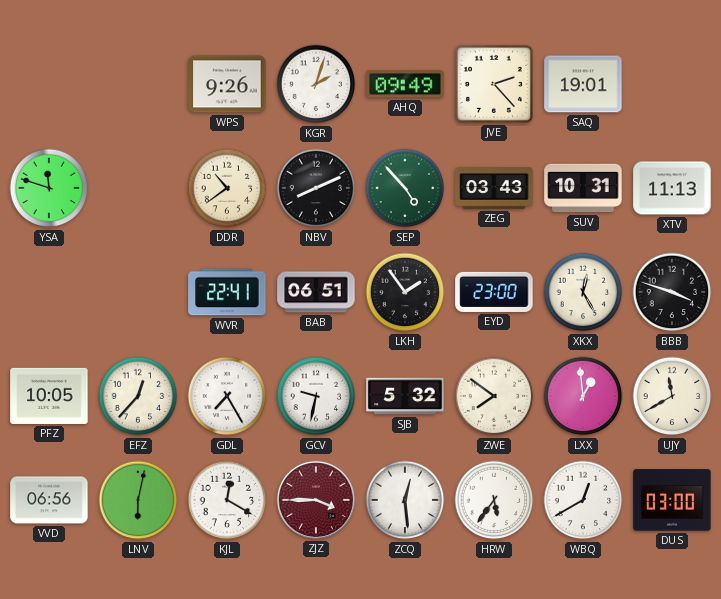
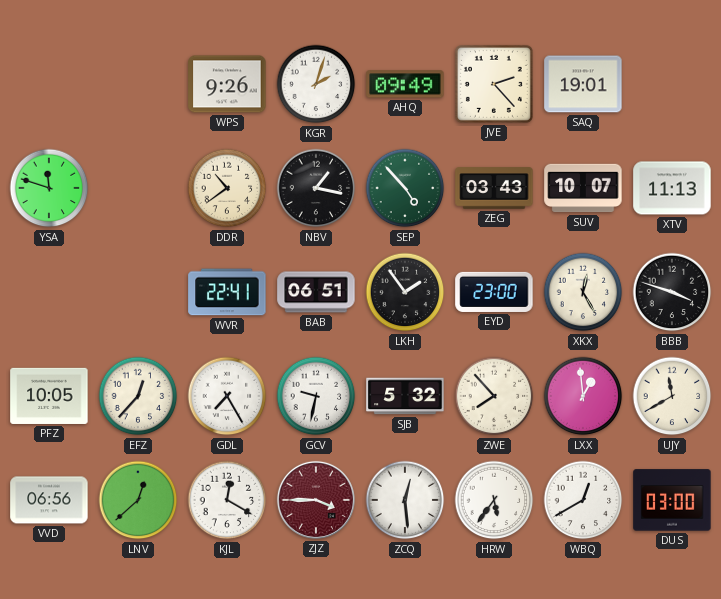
NBV: 8:11 -> 1:17 (316, 188)
SUV: 10:31 -> 10:07 (583, 188)
ZWE: 7:51 -> 7:53 (494, 396)
LNV: 6:02 -> 12:38 (138, 500)
